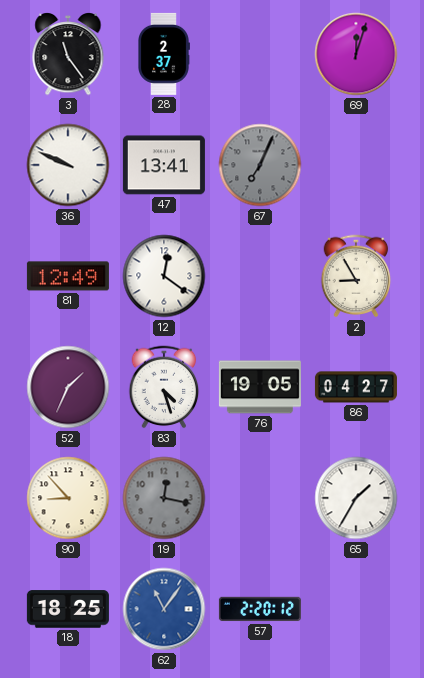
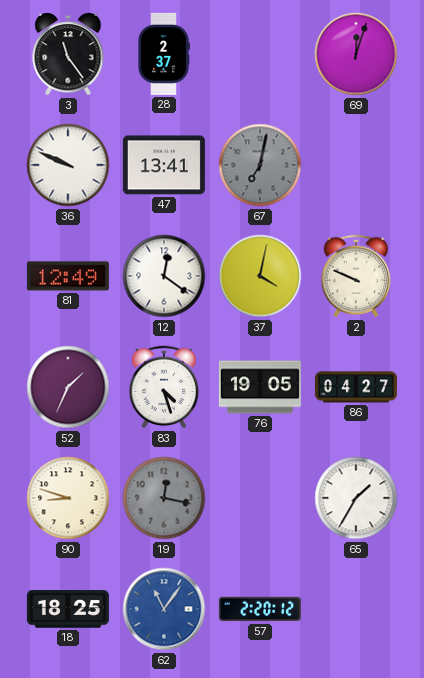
67: 7:04 -> 7:02 (260, 165)
37: none -> 4:02 (260, 276)
2: 8:55 -> 9:49 (356, 276)
90: 8:53 -> 8:48 (68, 498)
